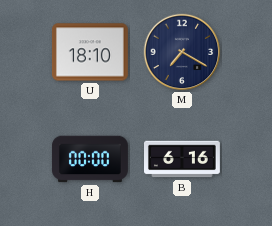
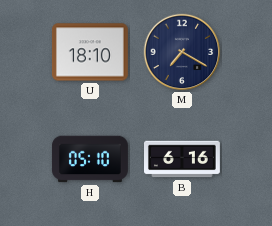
H: 00:00 -> 05:10 (90, 159)
